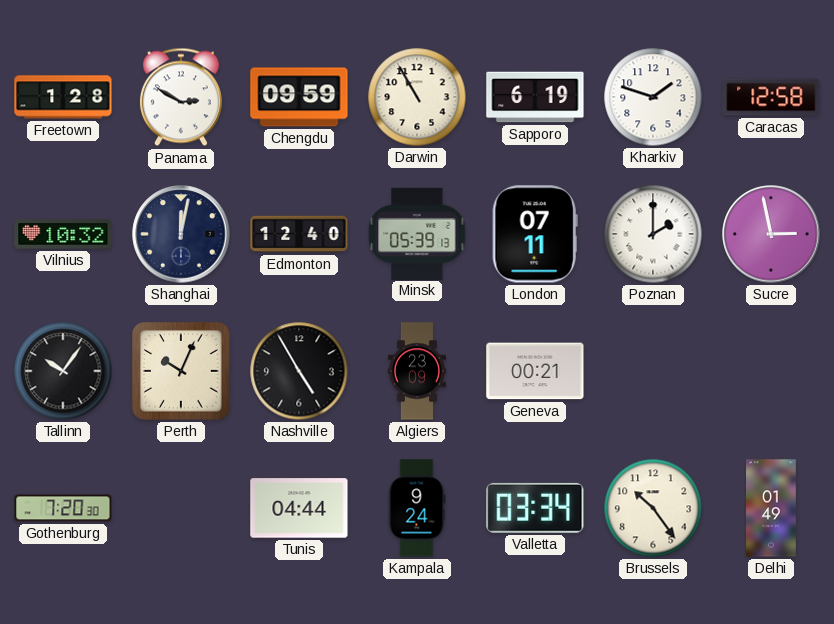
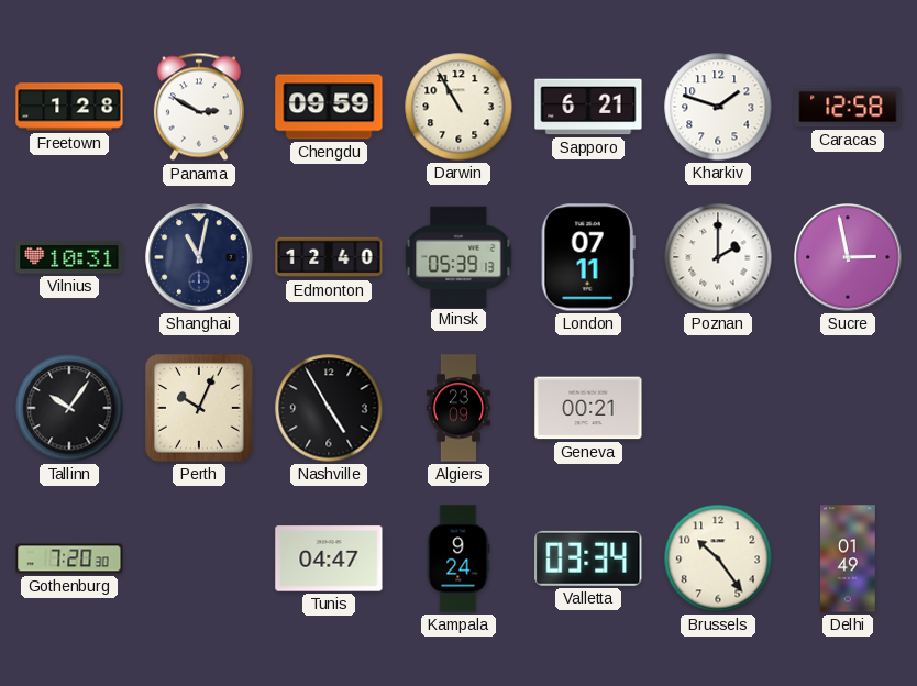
Sapporo: 6:19 -> 6:21 (588, 107)
Vilnius: 10:32 -> 10:31 (69, 257)
Shanghai: 12:02 -> 11:02 (199, 257)
Tunis: 04:44 -> 04:47 (329, 558)
